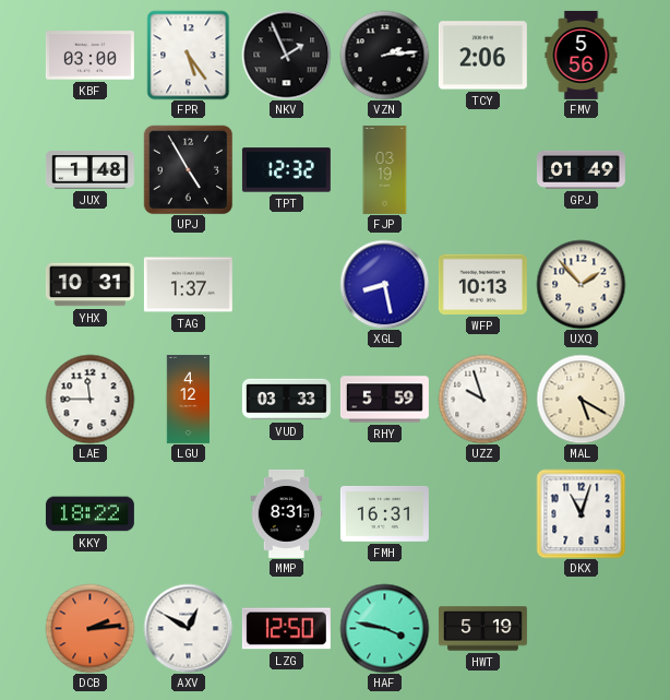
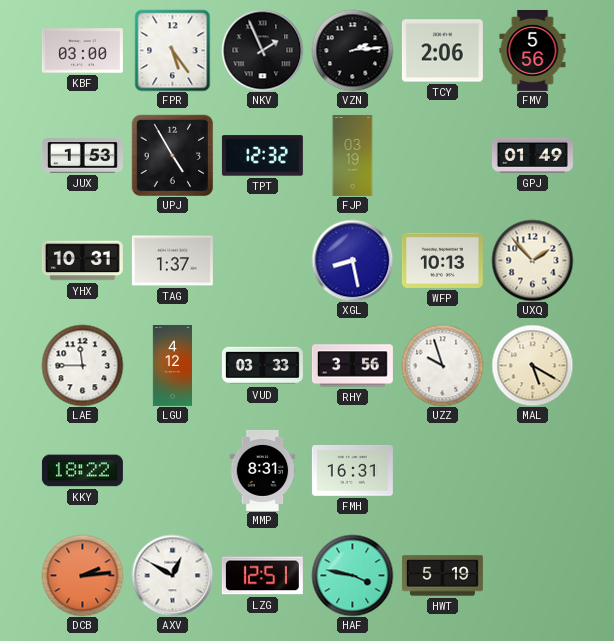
JUX: 1:48 -> 1:53 (82, 156)
RHY: 5:59 -> 3:56 (352, 366)
DKX: 11:03 -> none (581, 513)
LZG: 12:50 -> 12:51 (262, 576)
